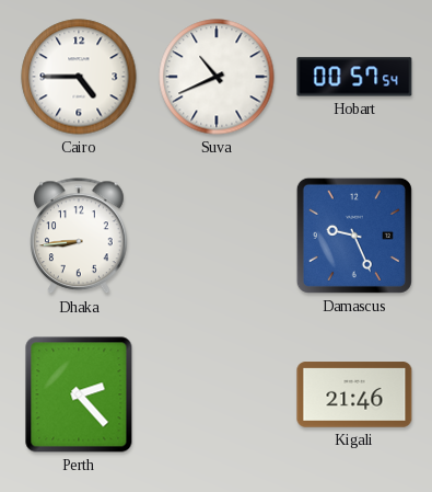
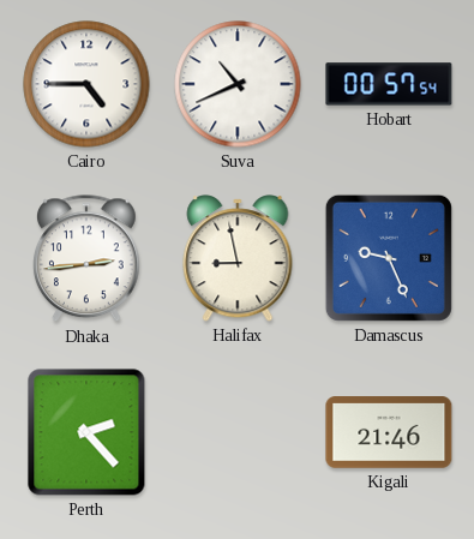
Dhaka: 8:44 -> 2:44 (88, 259)
Halifax: none -> 8:58 (238, 258)
